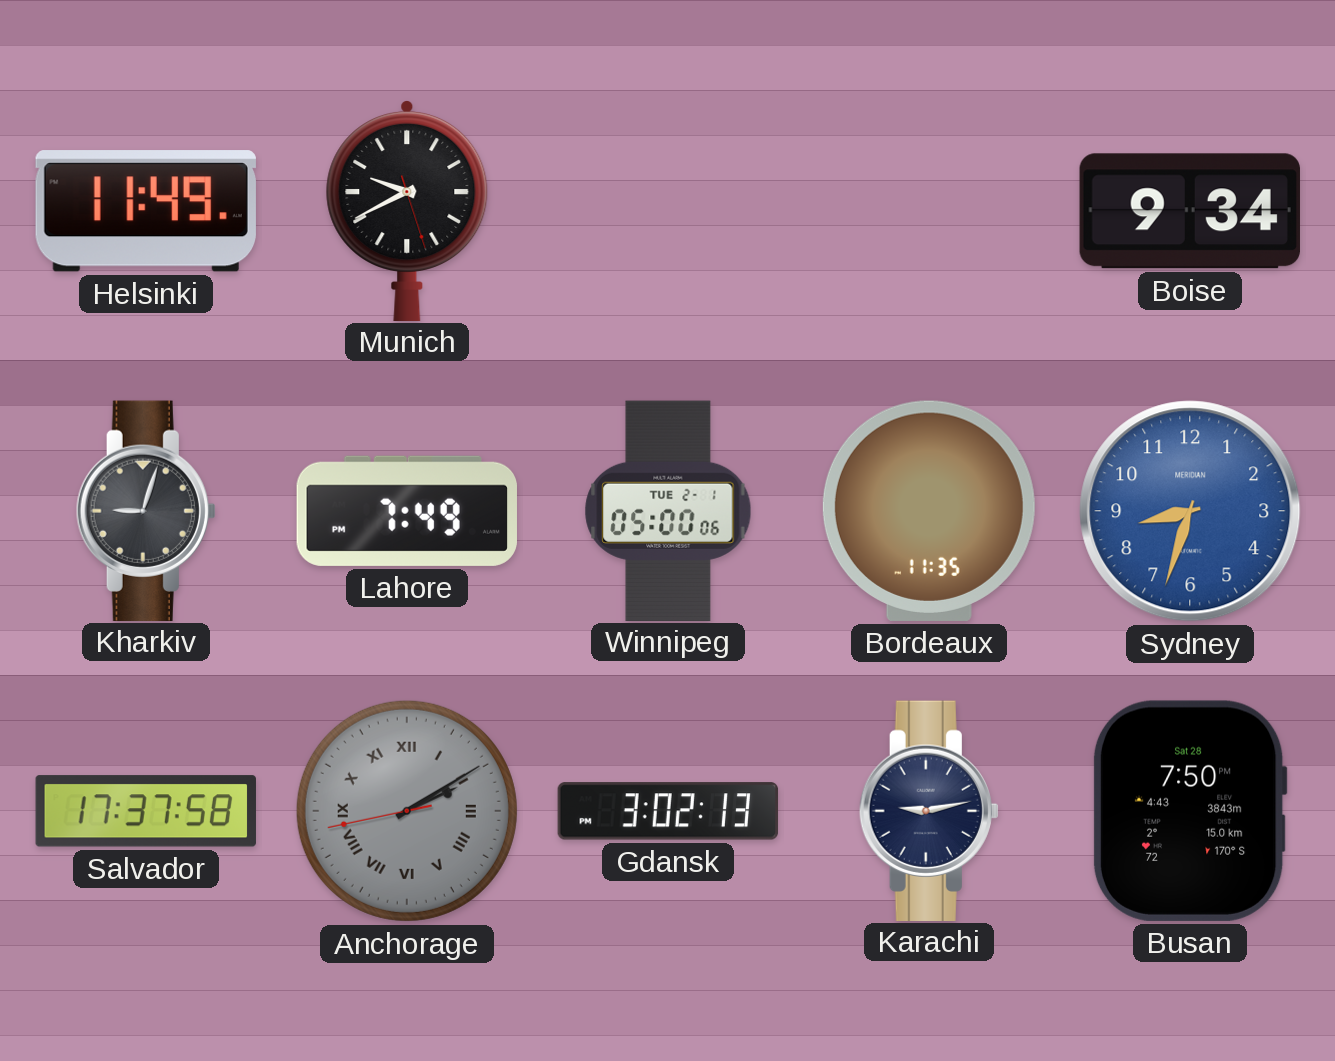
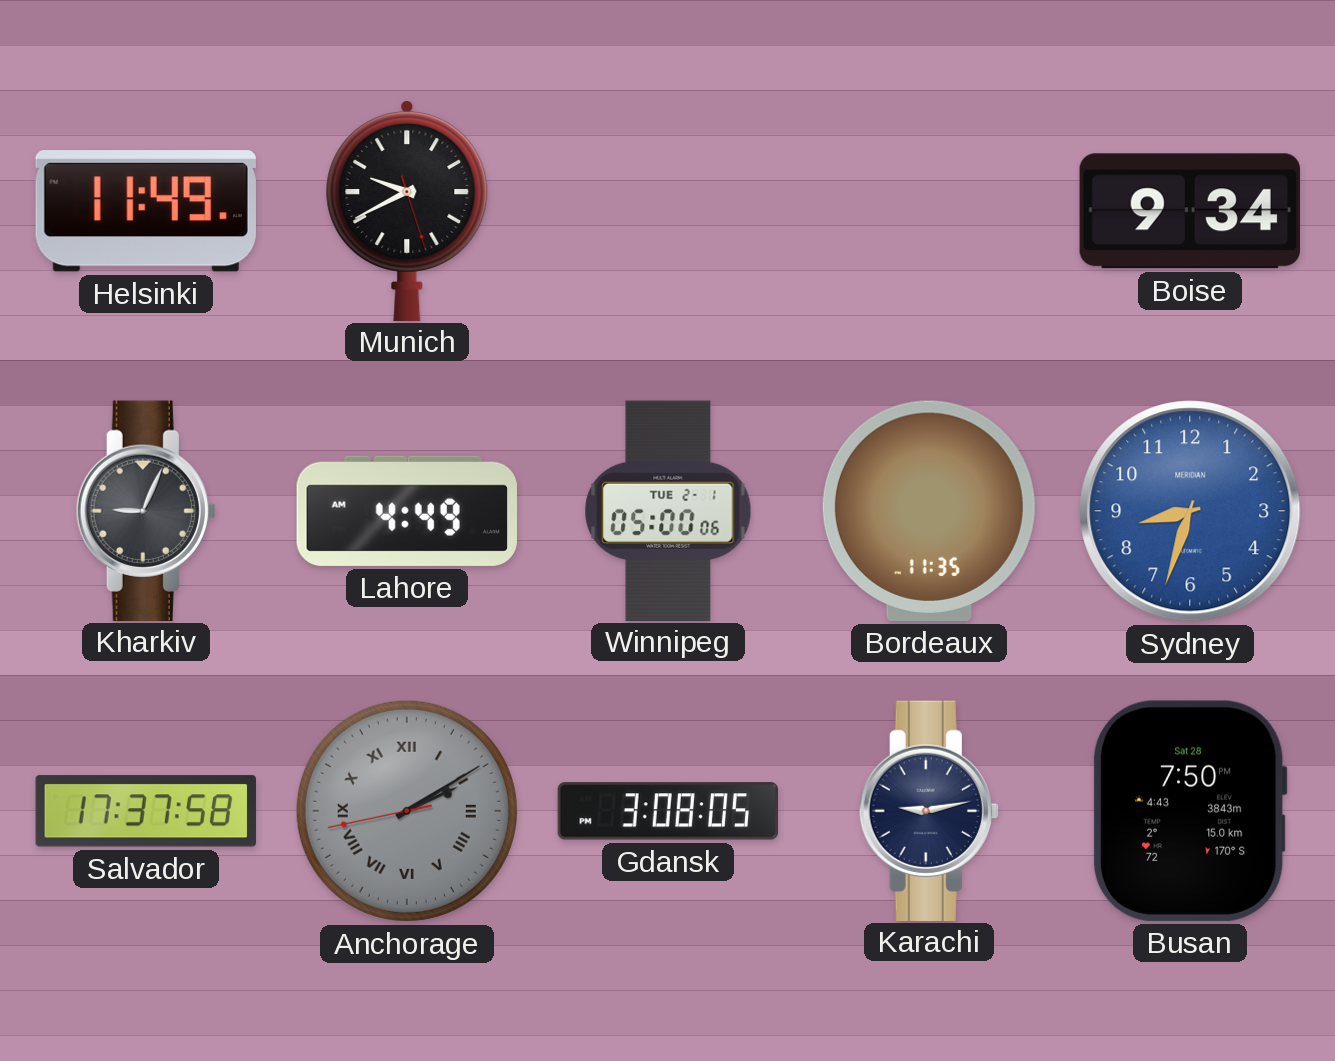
Kharkiv: 9:03 -> 9:04 (146, 510)
Lahore: 7:49 -> 4:49 (407, 511)
Gdansk: 3:02 -> 3:08 (668, 811)
